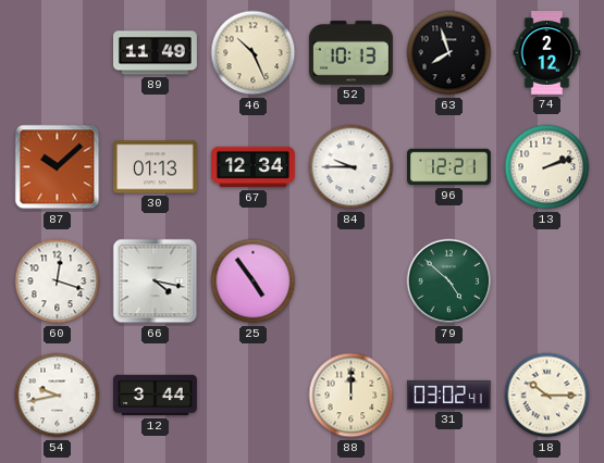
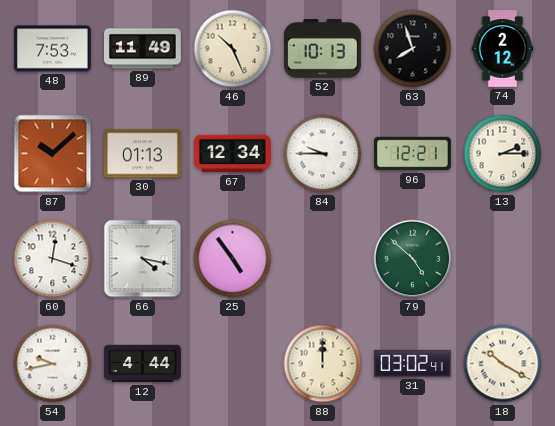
48: none -> 7:53 (53, 49)
13: 2:12 -> 2:15 (503, 154)
12: 3:44 -> 4:44 (143, 364)
18: 10:15 -> 10:20 (503, 364)
